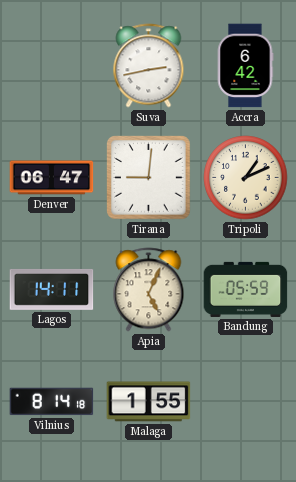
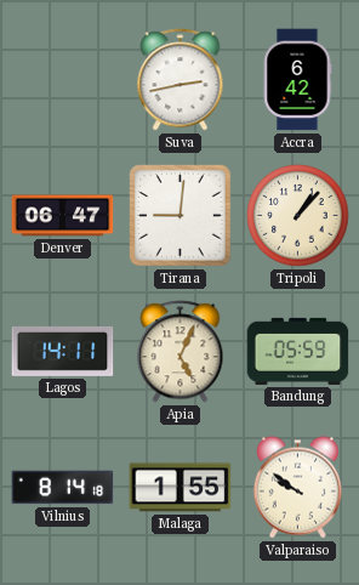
Tripoli: 1:11 -> 1:07 (298, 216)
Valparaiso: none -> 9:51 (297, 488)
